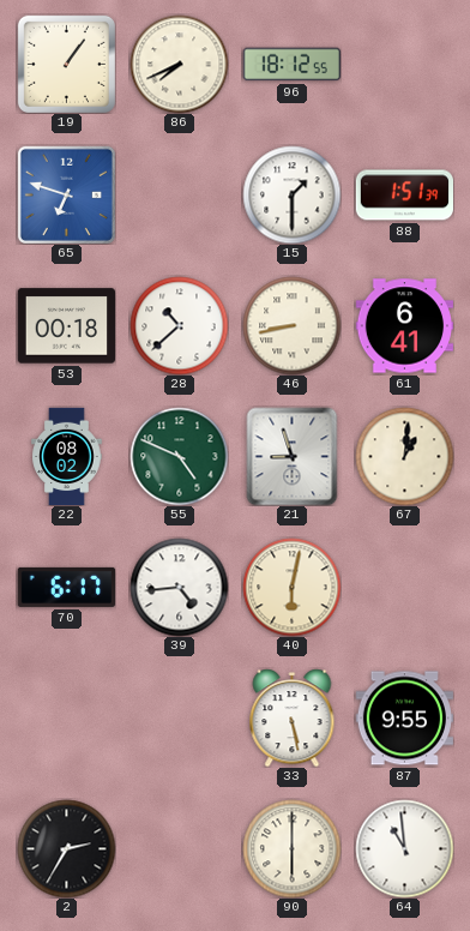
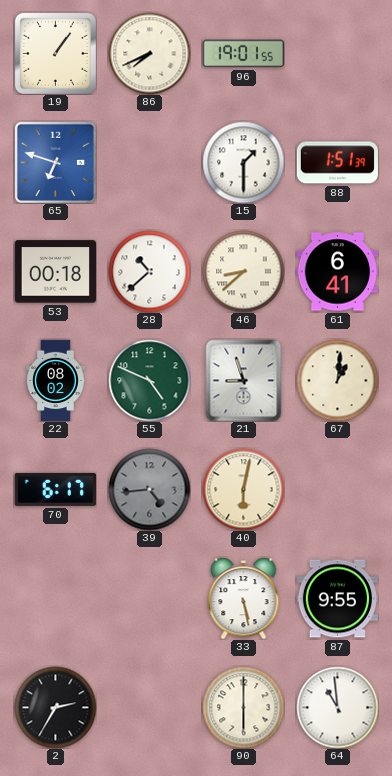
96: 18:12 -> 19:01 (243, 54)
46: 8:43 -> 8:38 (243, 271)
39 dial: white -> grey (149, 489)
